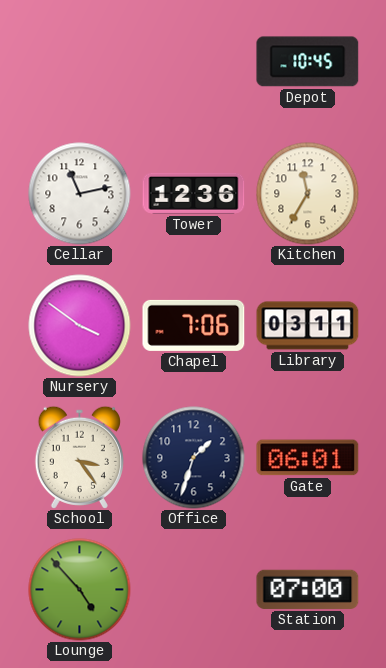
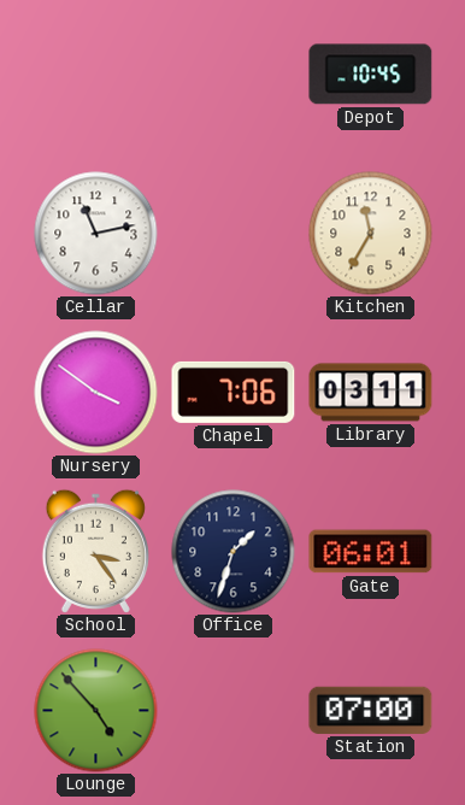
Tower: 12:36 -> none (194, 193)
